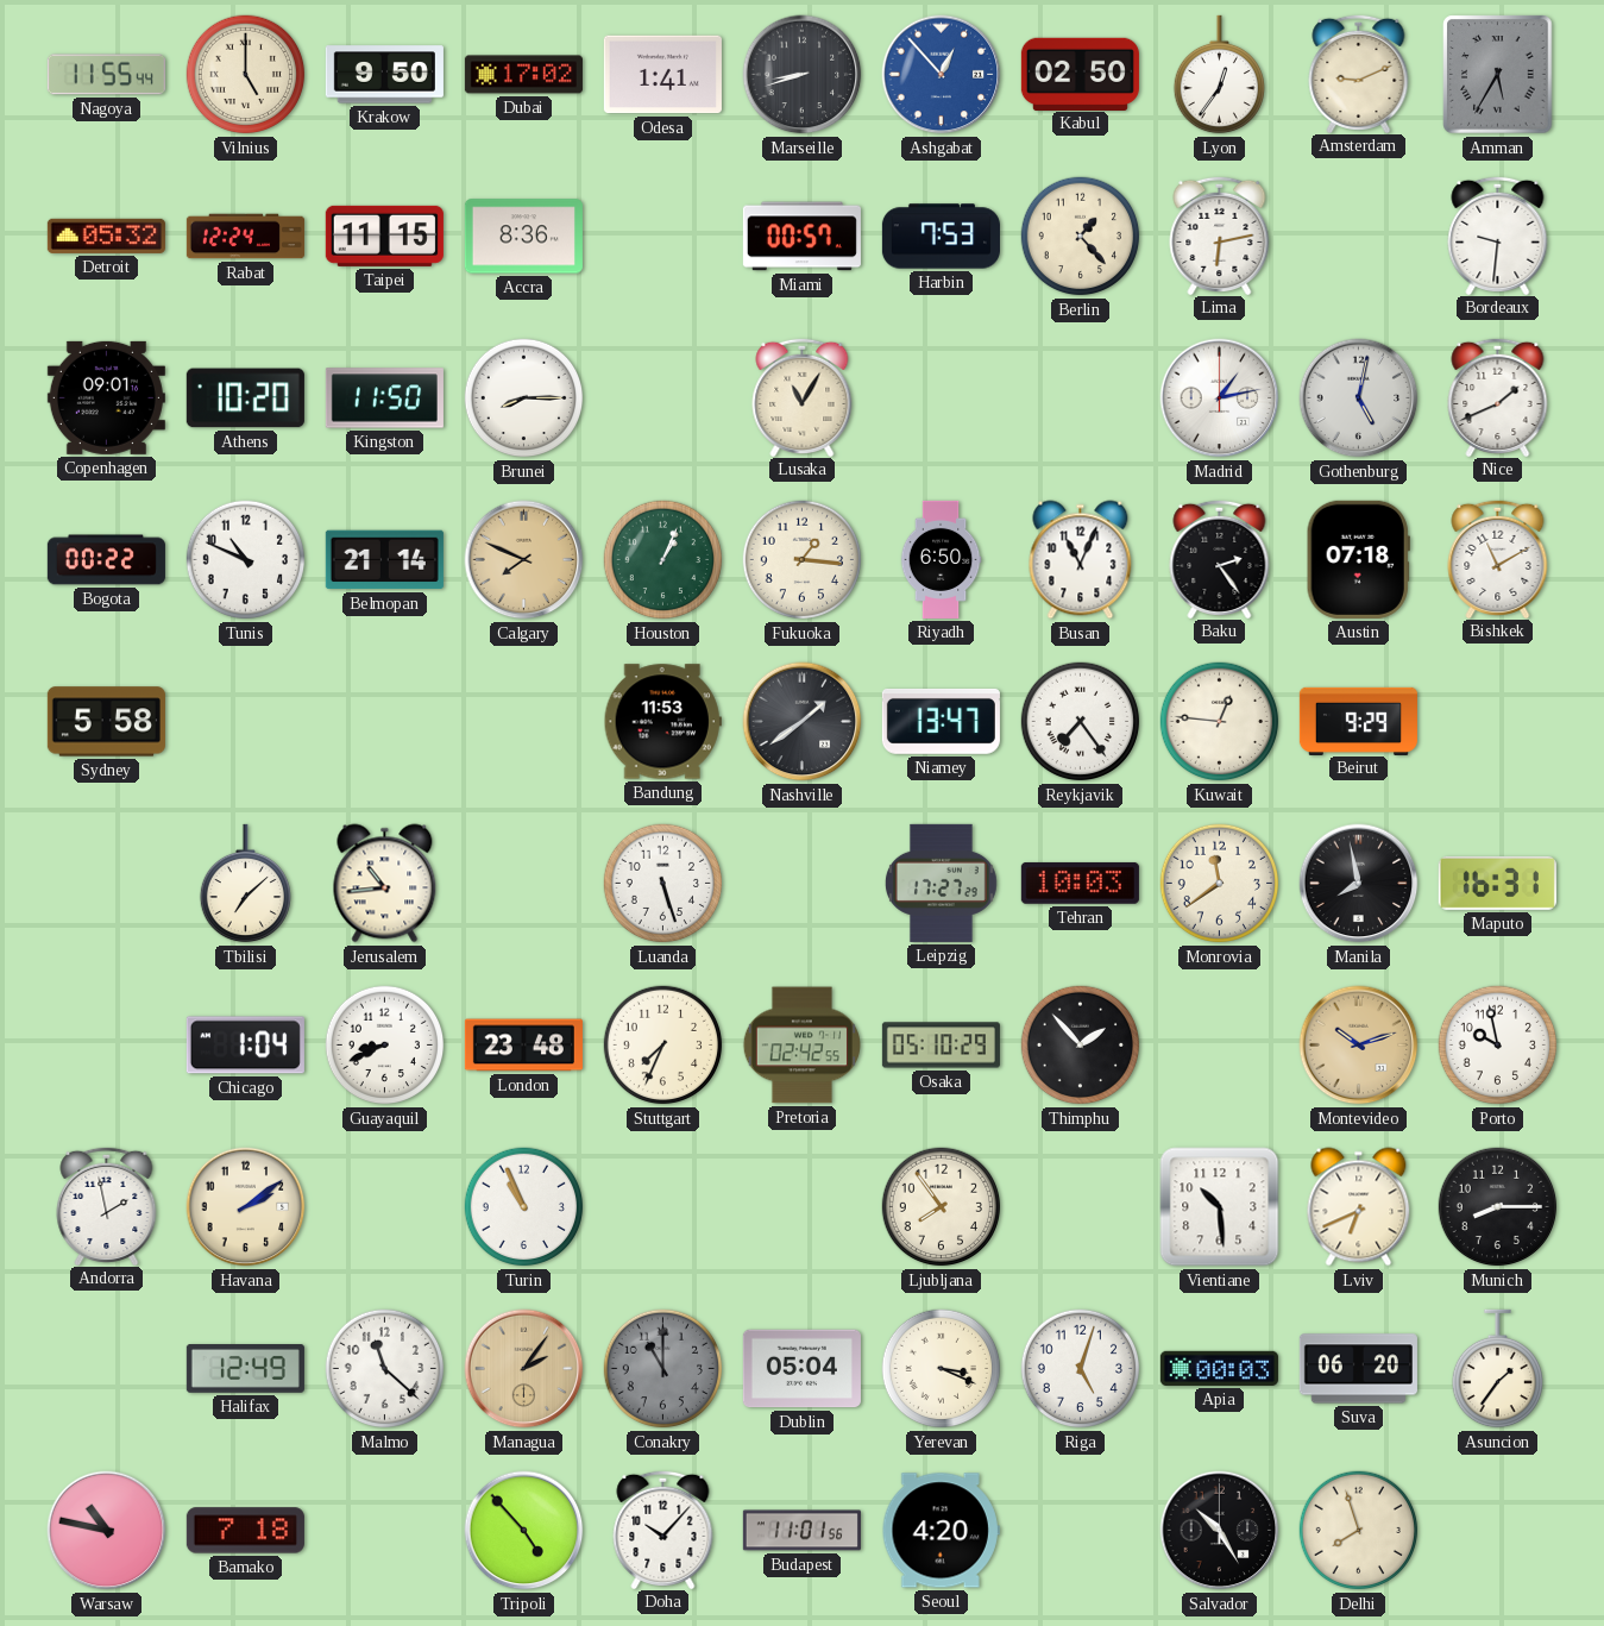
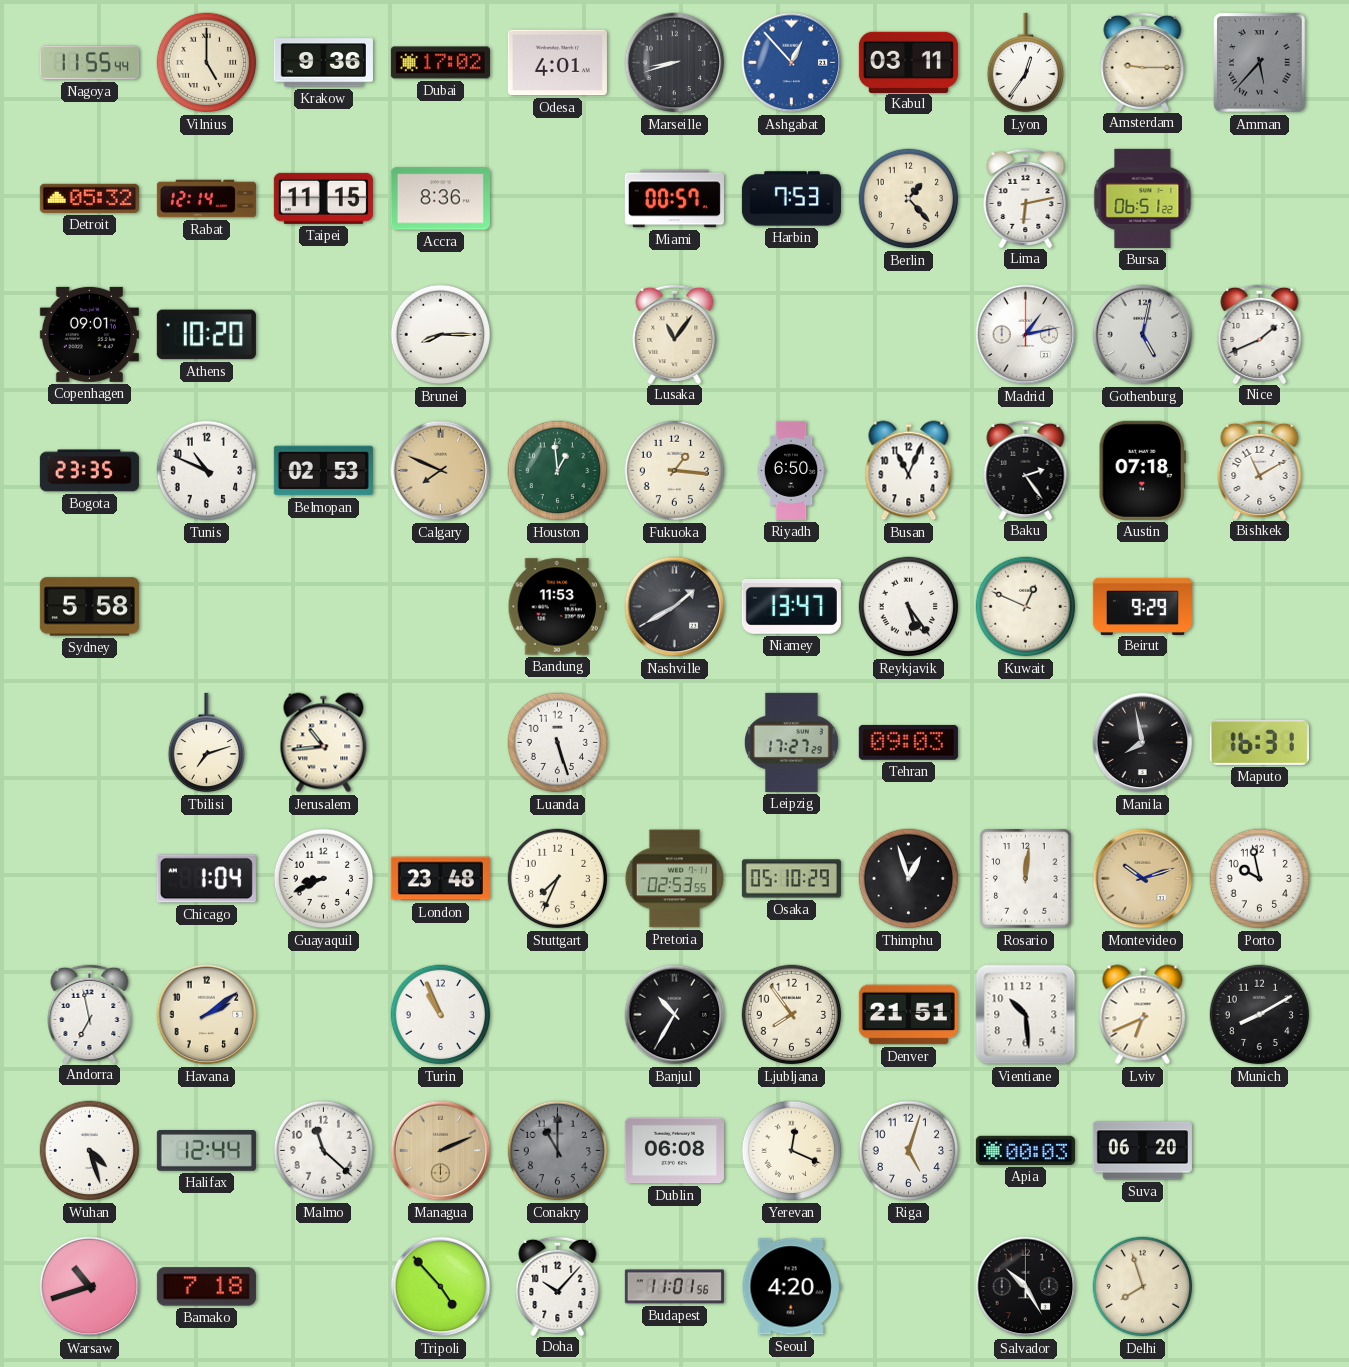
Krakow: 9:50 -> 9:36 (323, 63)
Odesa: 1:41 -> 4:01 (557, 63)
Kabul: 02:50 -> 03:11 (908, 62)
Amsterdam: 9:11 -> 9:15 (1143, 61)
Amman: 5:35 -> 5:37 (1260, 63)
Rabat: 12:24 -> 12:14 (206, 199)
Bursa: none -> 06:51 (1143, 198)
Bordeaux: 9:31 -> none (1498, 234)
Kingston: 11:50 -> none (384, 398)
Lusaka: 11:05 -> 11:06 (675, 333)
Bogota: 00:22 -> 23:35 (89, 471)
Belmopan: 21:14 -> 02:53 (323, 471)
Houston: 1:04 -> 12:59 (558, 471)
Nashville: 1:39 -> 1:40 (675, 607)
Reykjavik: 7:24 -> 5:24 (909, 607)
Kuwait: 12:46 -> 12:49 (1026, 607)
Tbilisi: 7:08 -> 7:12 (206, 743)
Tehran: 10:03 -> 09:03 (908, 742)
Monrovia: 11:39 -> none (1220, 884)
Pretoria: 02:42 -> 02:53 (674, 879)
Thimphu: 1:53 -> 12:57 (909, 879)
Rosario: none -> 12:01 (1026, 879)
Andorra: 1:58 -> 6:58 (90, 1013)
Banjul: none -> 10:35 (675, 1015)
Denver: none -> 21:51 (908, 1015)
Munich: 8:15 -> 8:10 (1260, 1015)
Wuhan: none -> 4:27 (90, 1151)
Halifax: 12:49 -> 12:44 (206, 1151)
Managua: 2:06 -> 2:11 (441, 1151)
Dublin: 05:04 -> 06:08 (674, 1151)
Yerevan: 3:19 -> 12:19 (792, 1151)
Asuncion: 1:36 -> none (1497, 1369)
Warsaw: 10:47 -> 10:42 (90, 1287)
